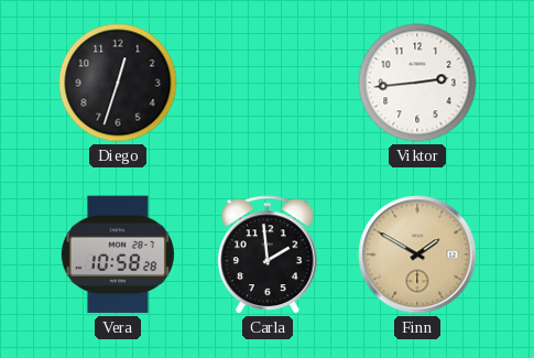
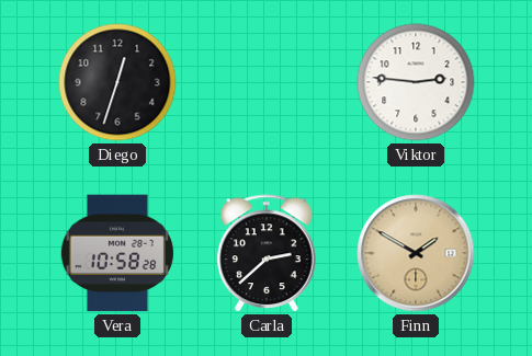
Viktor: 2:44 -> 2:46 (416, 82)
Carla: 1:59 -> 2:38 (267, 253)
